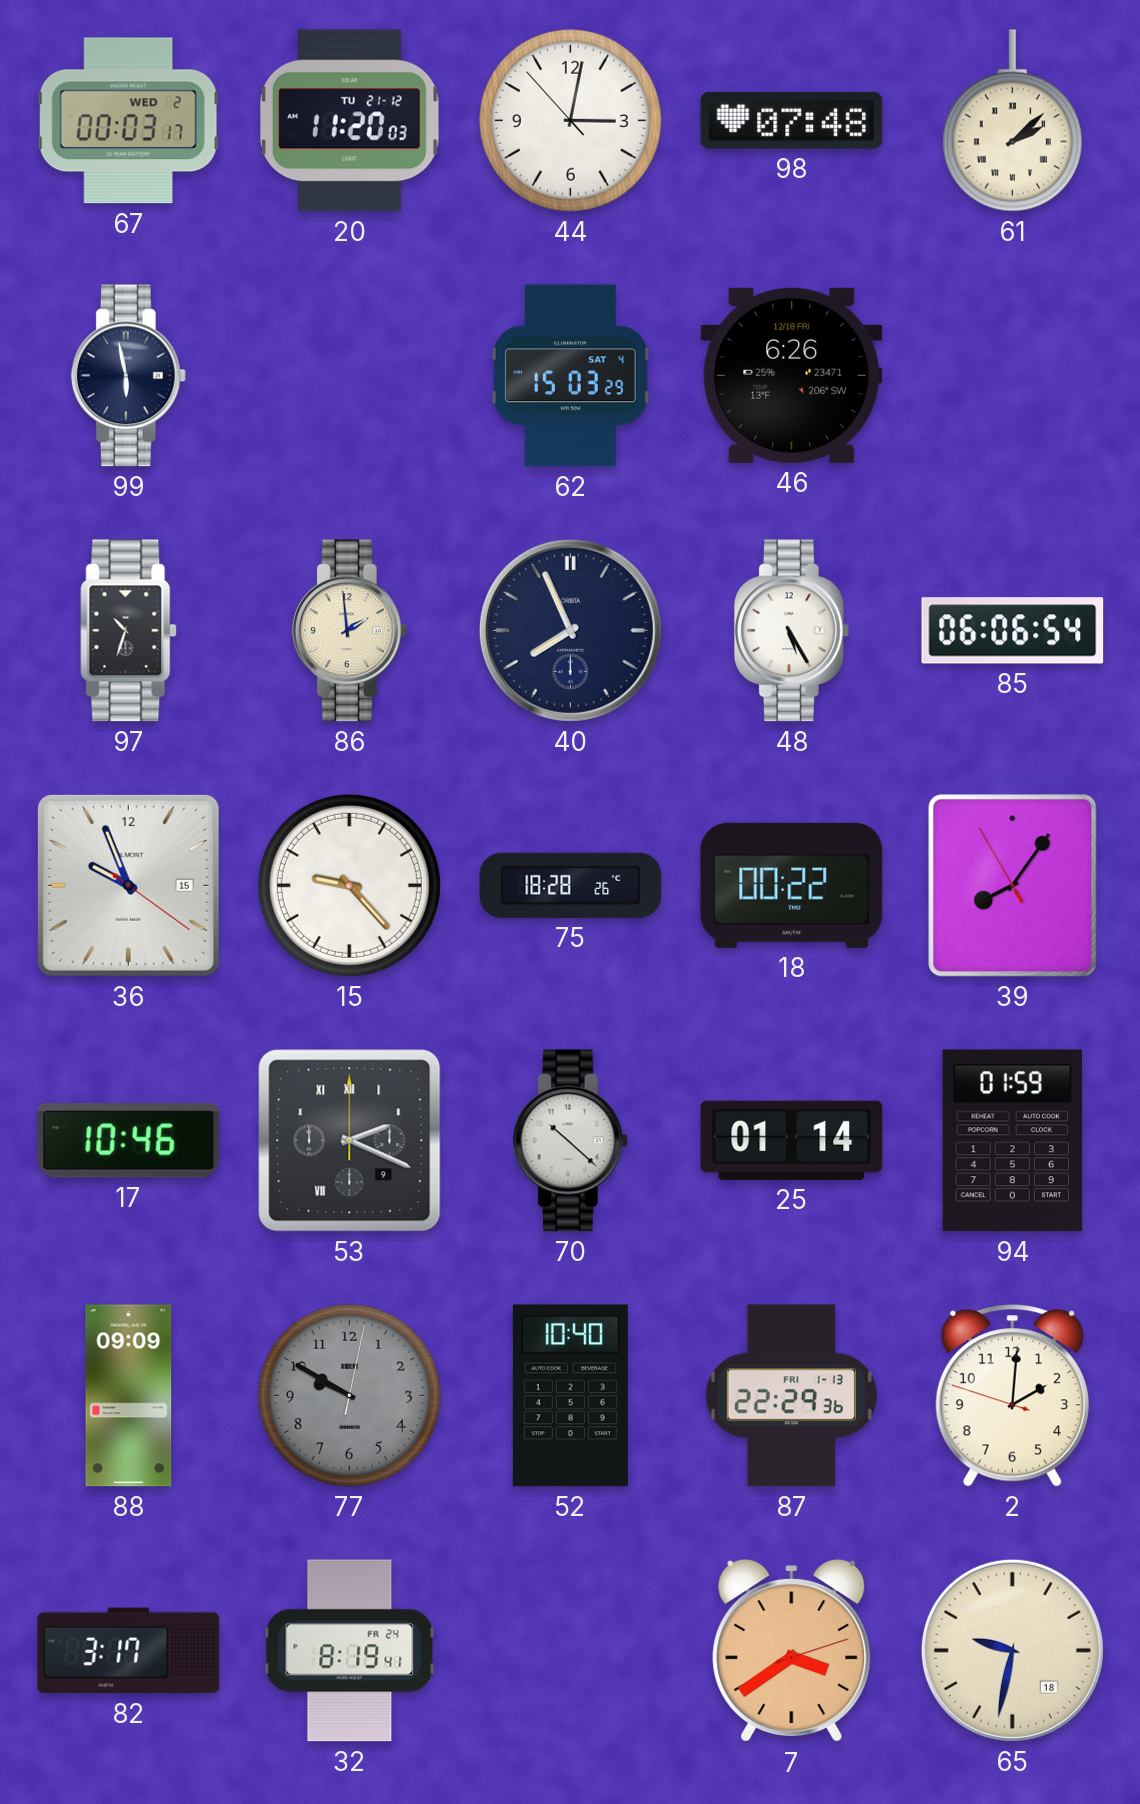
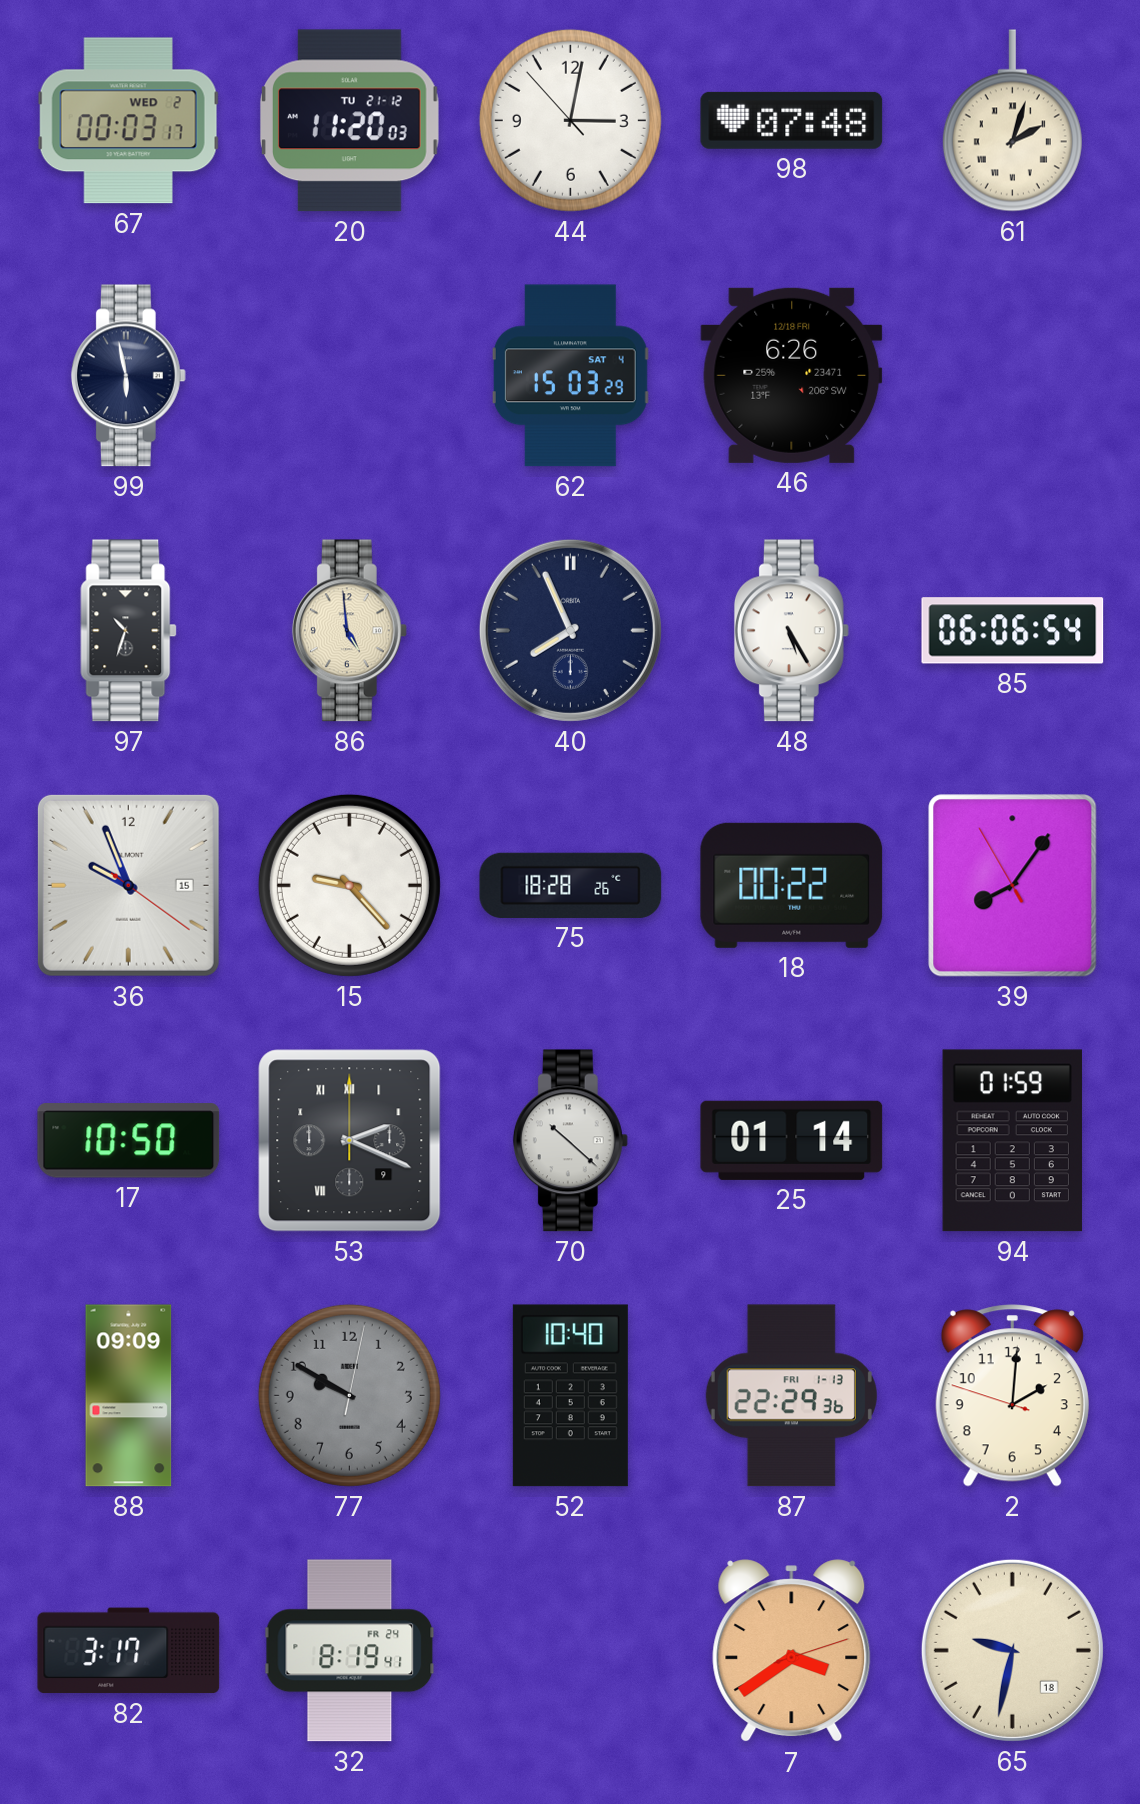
61: 2:08 -> 2:03 (1012, 121)
86: 1:59 -> 4:59 (349, 631)
17: 10:46 -> 10:50 (129, 1141)
